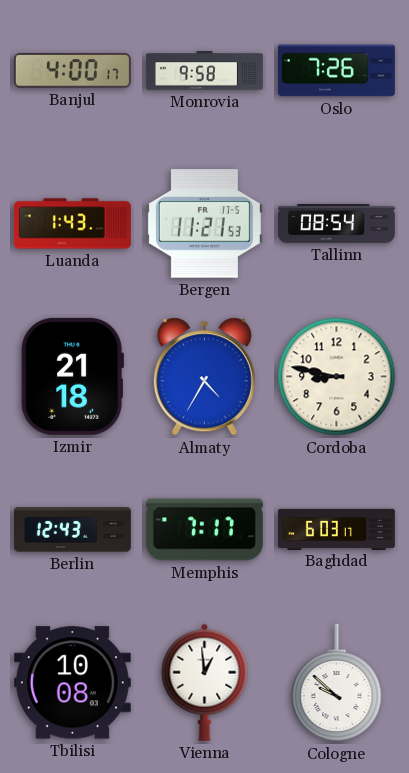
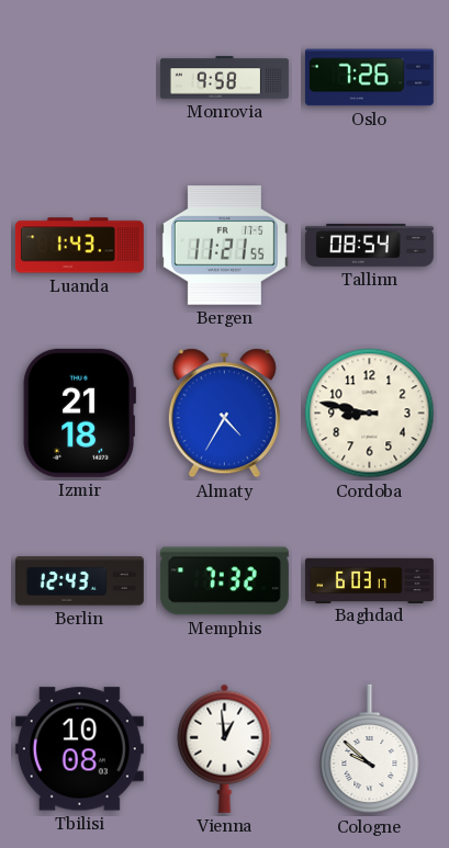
Banjul: 4:00 -> none (72, 71)
Bergen: 11:21:53 -> 11:21:55 (224, 246)
Memphis: 7:17 -> 7:32 (224, 581)
